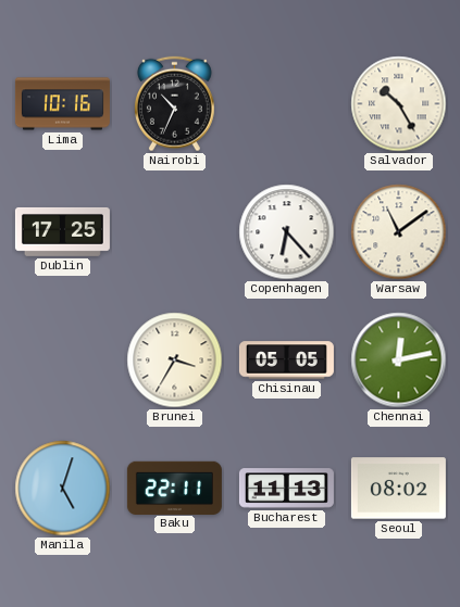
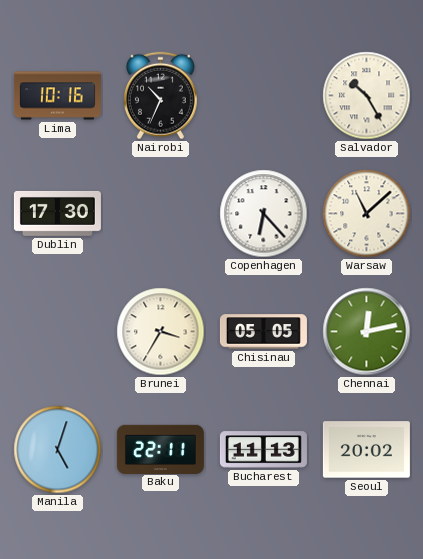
Dublin: 17:25 -> 17:30 (57, 213)
Warsaw: 11:09 -> 11:08 (367, 214)
Seoul: 08:02 -> 20:02 (366, 450)
